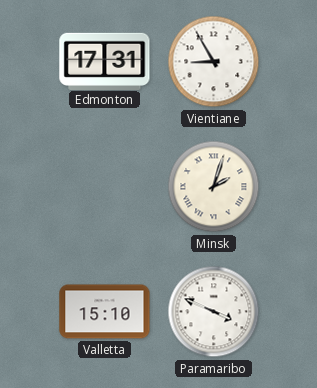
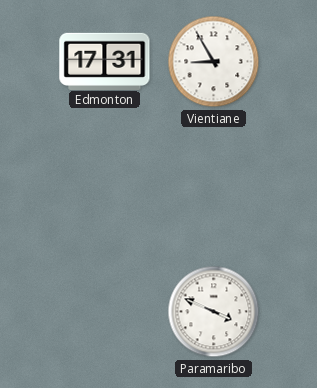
Minsk: 2:03 -> none (214, 187)
Valletta: 15:10 -> none (105, 312)
